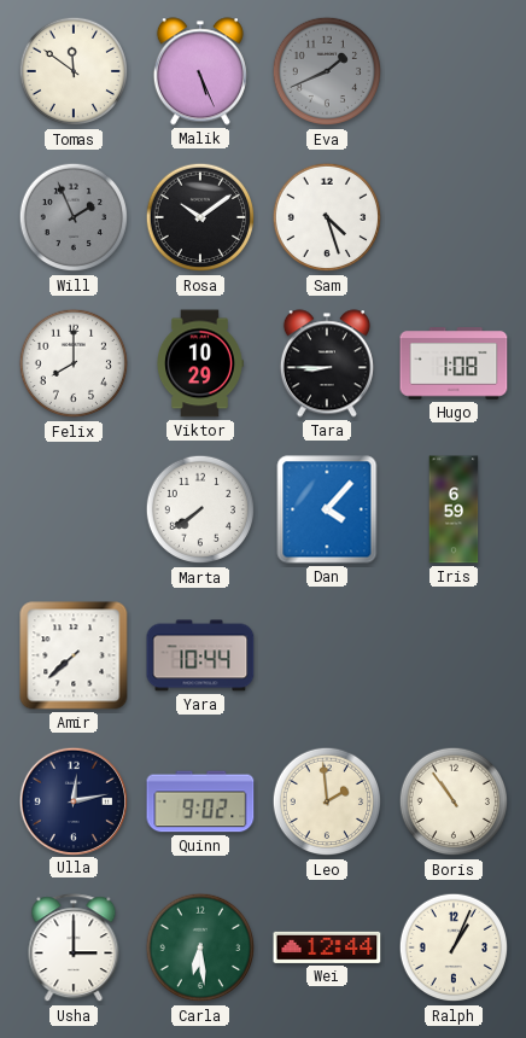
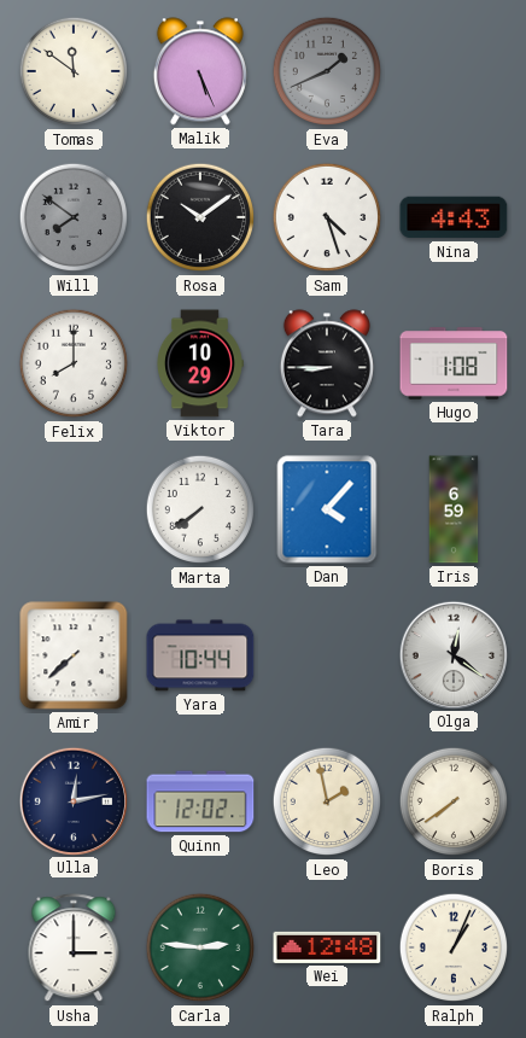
Will: 1:56 -> 7:51 (74, 217)
Nina: none -> 4:43 (454, 217)
Olga: none -> 12:21 (452, 654)
Quinn: 9:02 -> 12:02 (200, 801)
Leo: 1:59 -> 1:58 (327, 801)
Boris: 10:54 -> 7:39 (454, 801)
Carla: 6:29 -> 2:46 (200, 947)
Wei: 12:44 -> 12:48 (327, 947)
